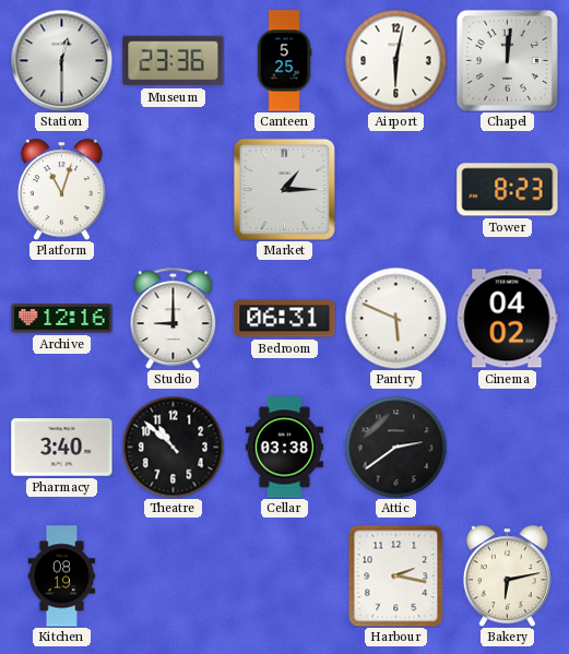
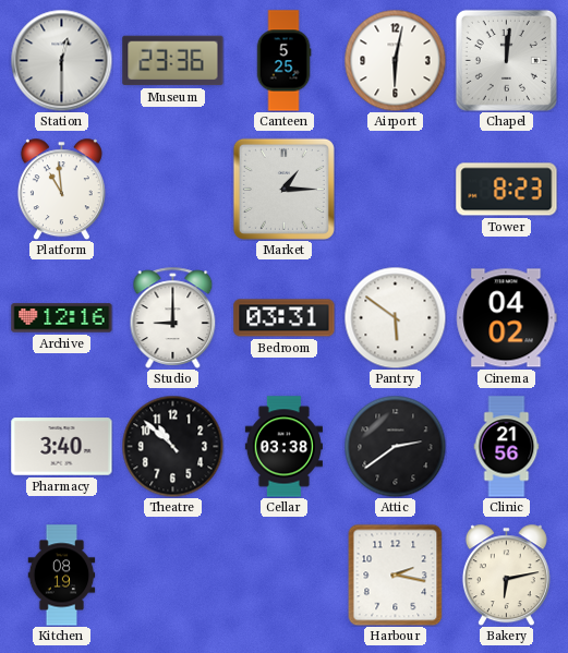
Platform: 11:03 -> 10:59 (61, 189)
Bedroom: 06:31 -> 03:31 (285, 318)
Pantry: 5:49 -> 5:51 (395, 317)
Clinic: none -> 21:56 (507, 447)
